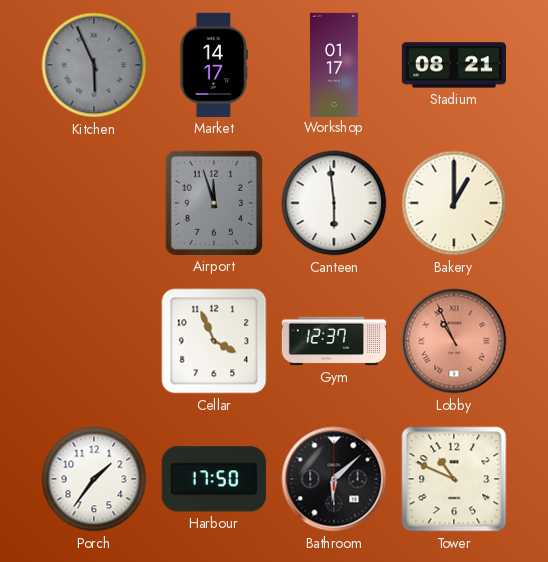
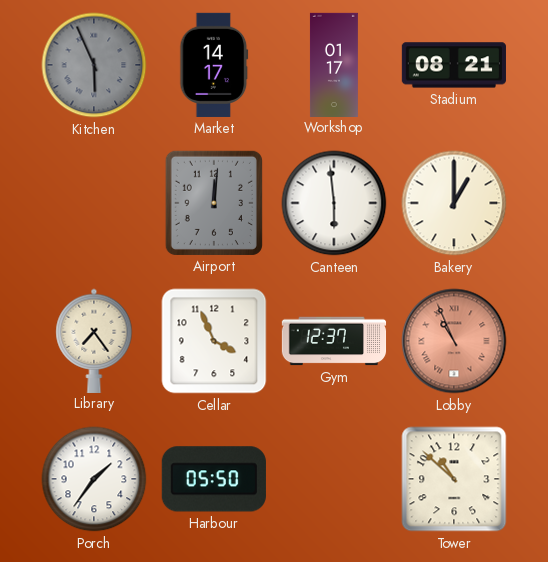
Airport: 11:57 -> 12:01 (214, 203)
Library: none -> 7:24 (94, 340)
Harbour: 17:50 -> 05:50 (214, 479)
Bathroom: 6:08 -> none (334, 479)
Tower: 10:49 -> 10:52 (454, 479)
